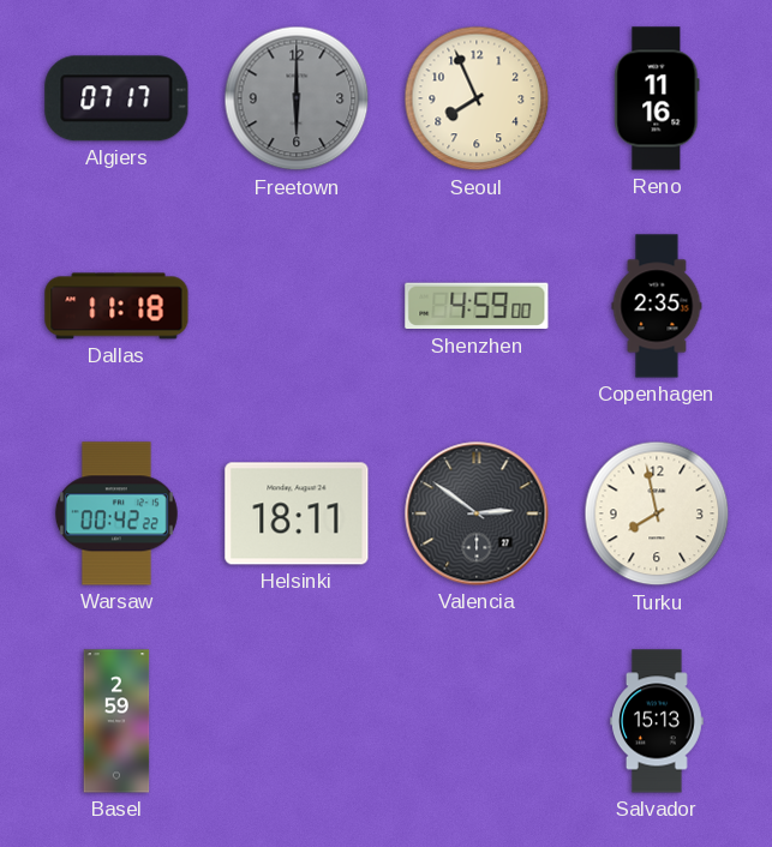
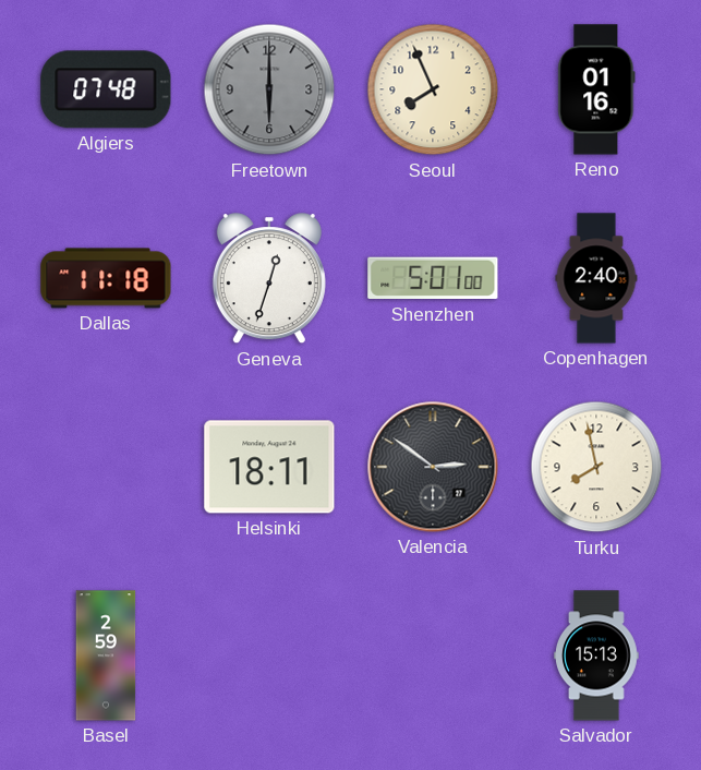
Algiers: 07:17 -> 07:48 (106, 89)
Reno: 11:16 -> 01:16 (596, 89)
Geneva: none -> 12:33 (269, 279)
Shenzhen: 4:59 -> 5:01 (433, 278)
Copenhagen: 2:35 -> 2:40 (596, 278)
Warsaw: 00:42 -> none (116, 513)
